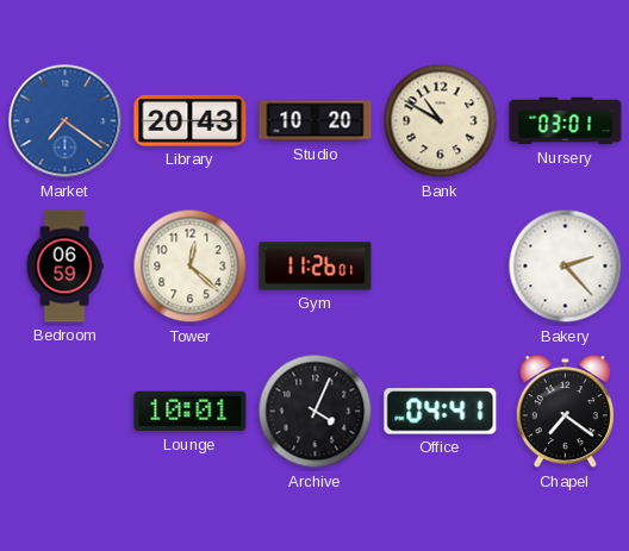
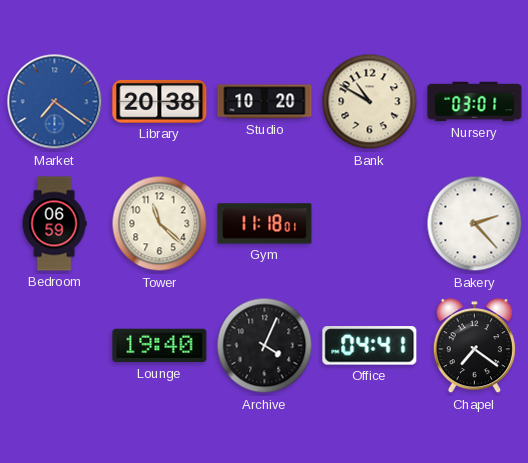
Library: 20:43 -> 20:38 (160, 101)
Tower: 12:22 -> 11:22 (160, 224)
Gym: 11:26 -> 11:18 (265, 224)
Lounge: 10:01 -> 19:40 (160, 346)
